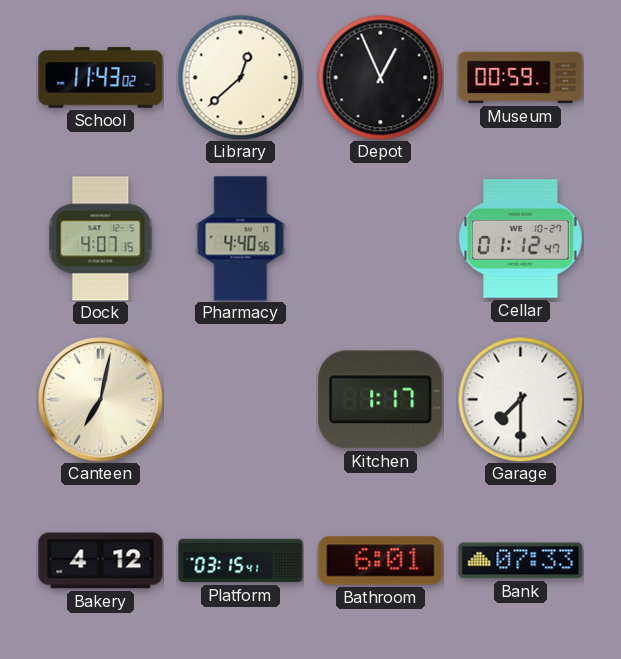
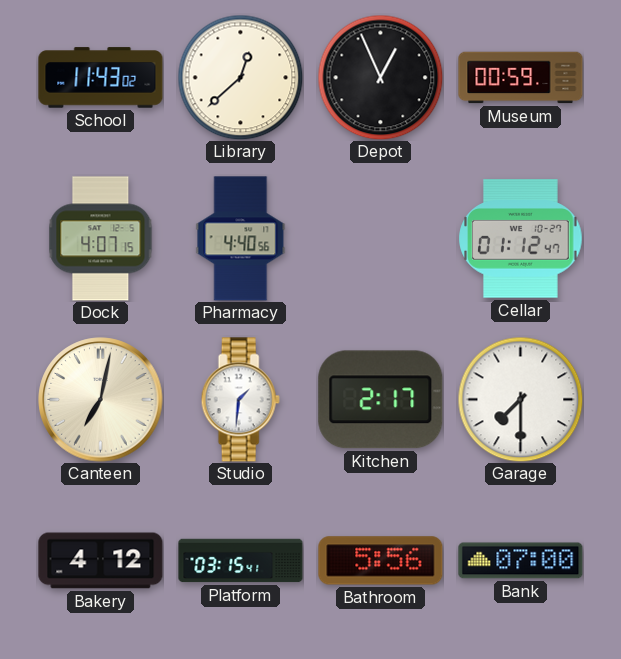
Studio: none -> 1:31 (240, 400)
Kitchen: 1:17 -> 2:17 (381, 400)
Bathroom: 6:01 -> 5:56 (381, 561)
Bank: 07:33 -> 07:00 (521, 561)
